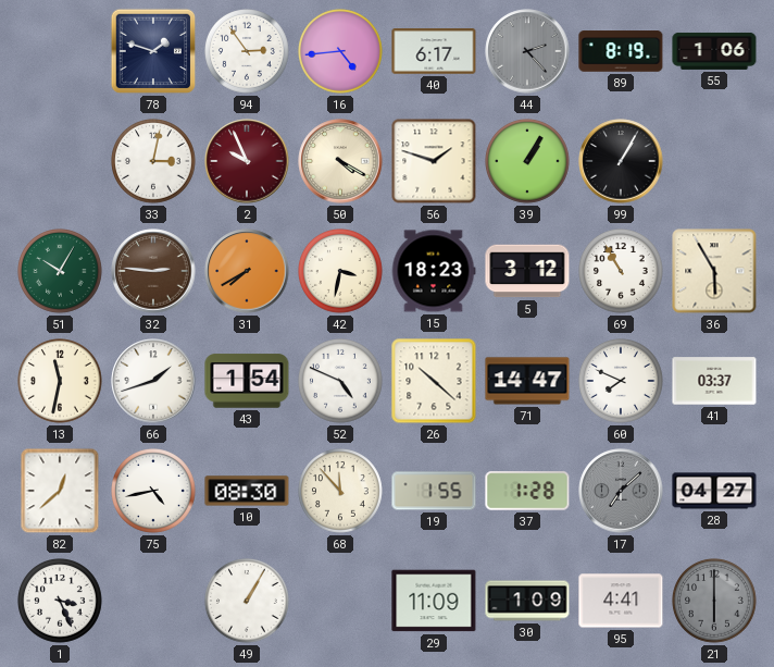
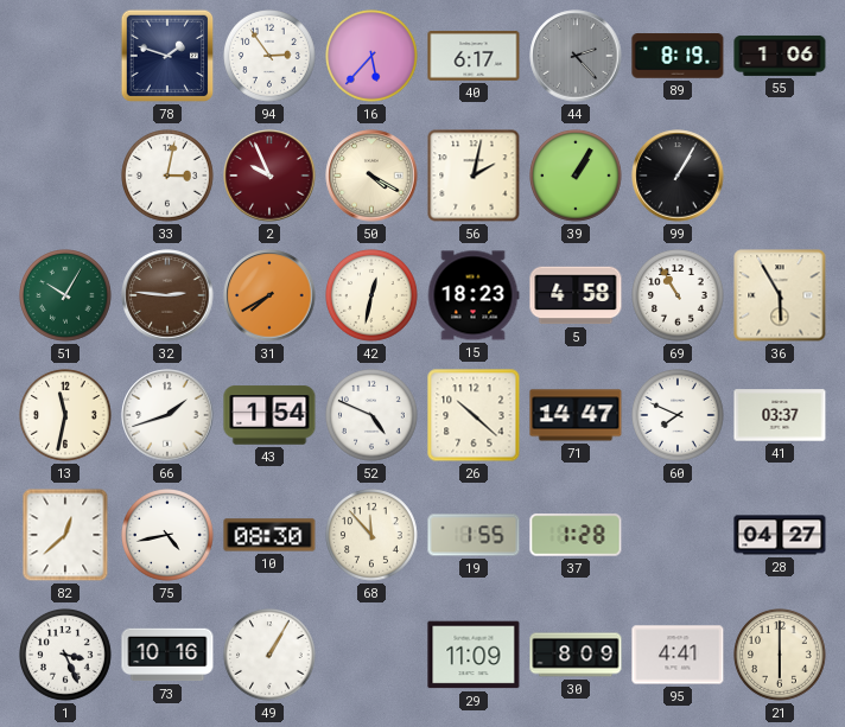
16: 4:44 -> 5:37 (373, 57)
56: 1:48 -> 2:02 (474, 176)
42: 3:32 -> 12:32 (373, 296)
5: 3:12 -> 4:58 (576, 295)
17: 7:08 -> none (621, 491)
73: none -> 10:16 (167, 655)
30: 1:09 -> 8:09 (576, 655)
21 dial: grey -> cream (781, 656)
